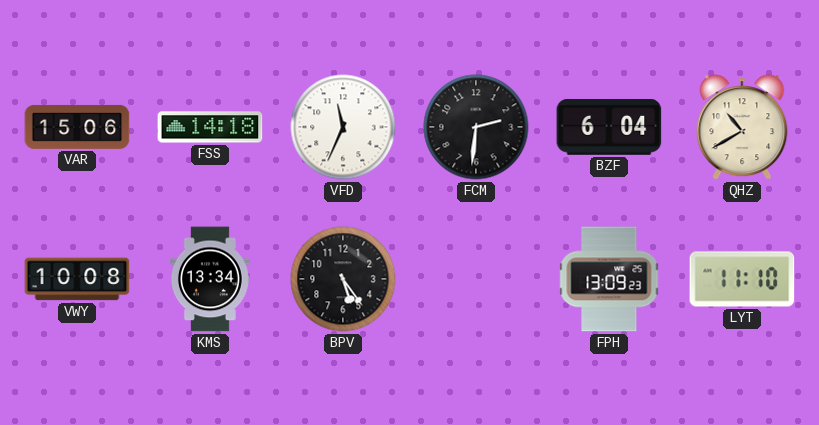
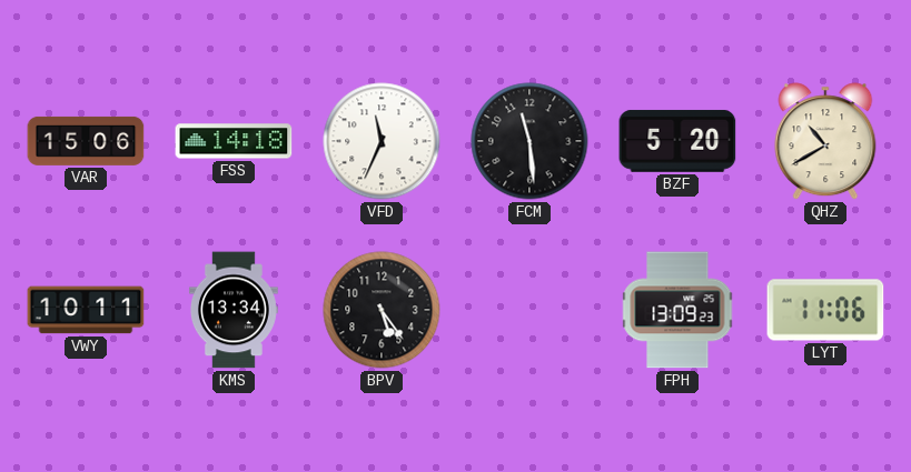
FCM: 2:31 -> 11:29 (529, 141)
BZF: 6:04 -> 5:20 (677, 141)
VWY: 10:08 -> 10:11 (86, 310)
LYT: 11:10 -> 11:06 (825, 310)
